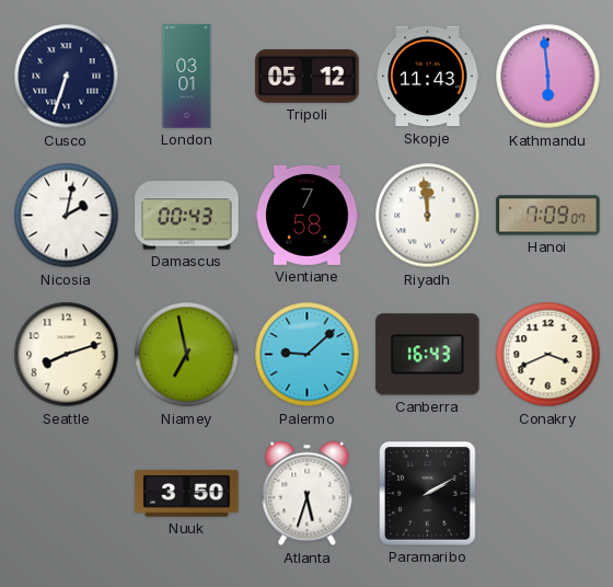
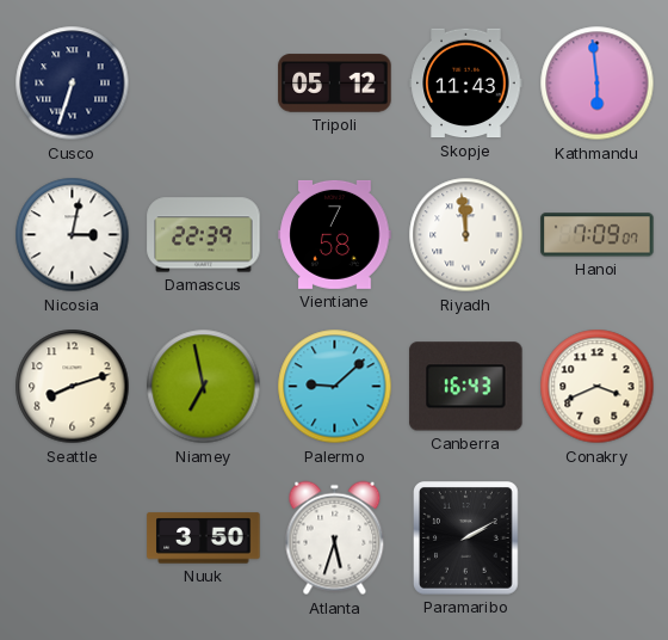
London: 03:01 -> none (187, 77)
Nicosia: 2:02 -> 3:02 (73, 235)
Damascus: 00:43 -> 22:39 (204, 235)
